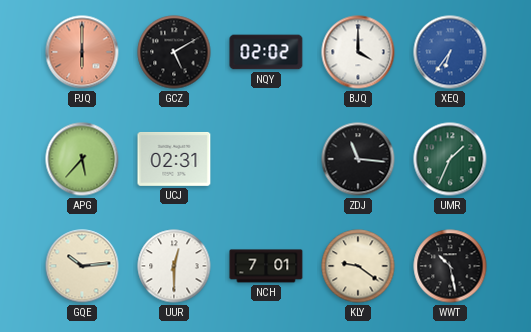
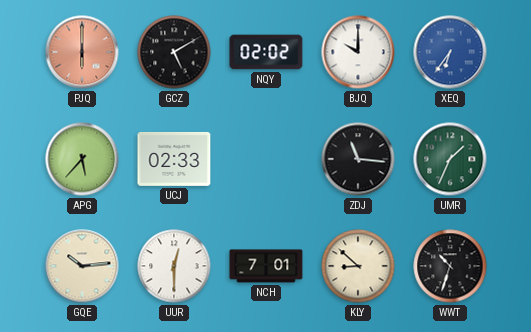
BJQ: 4:00 -> 10:00 (358, 52)
UCJ: 02:31 -> 02:33 (174, 159)
KLY: 9:21 -> 8:52 (358, 266)
WWT: 10:28 -> 10:33 (450, 266)
